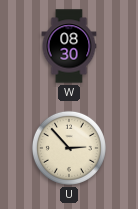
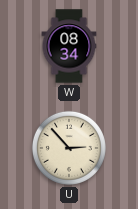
W: 08:30 -> 08:34 (69, 46)
